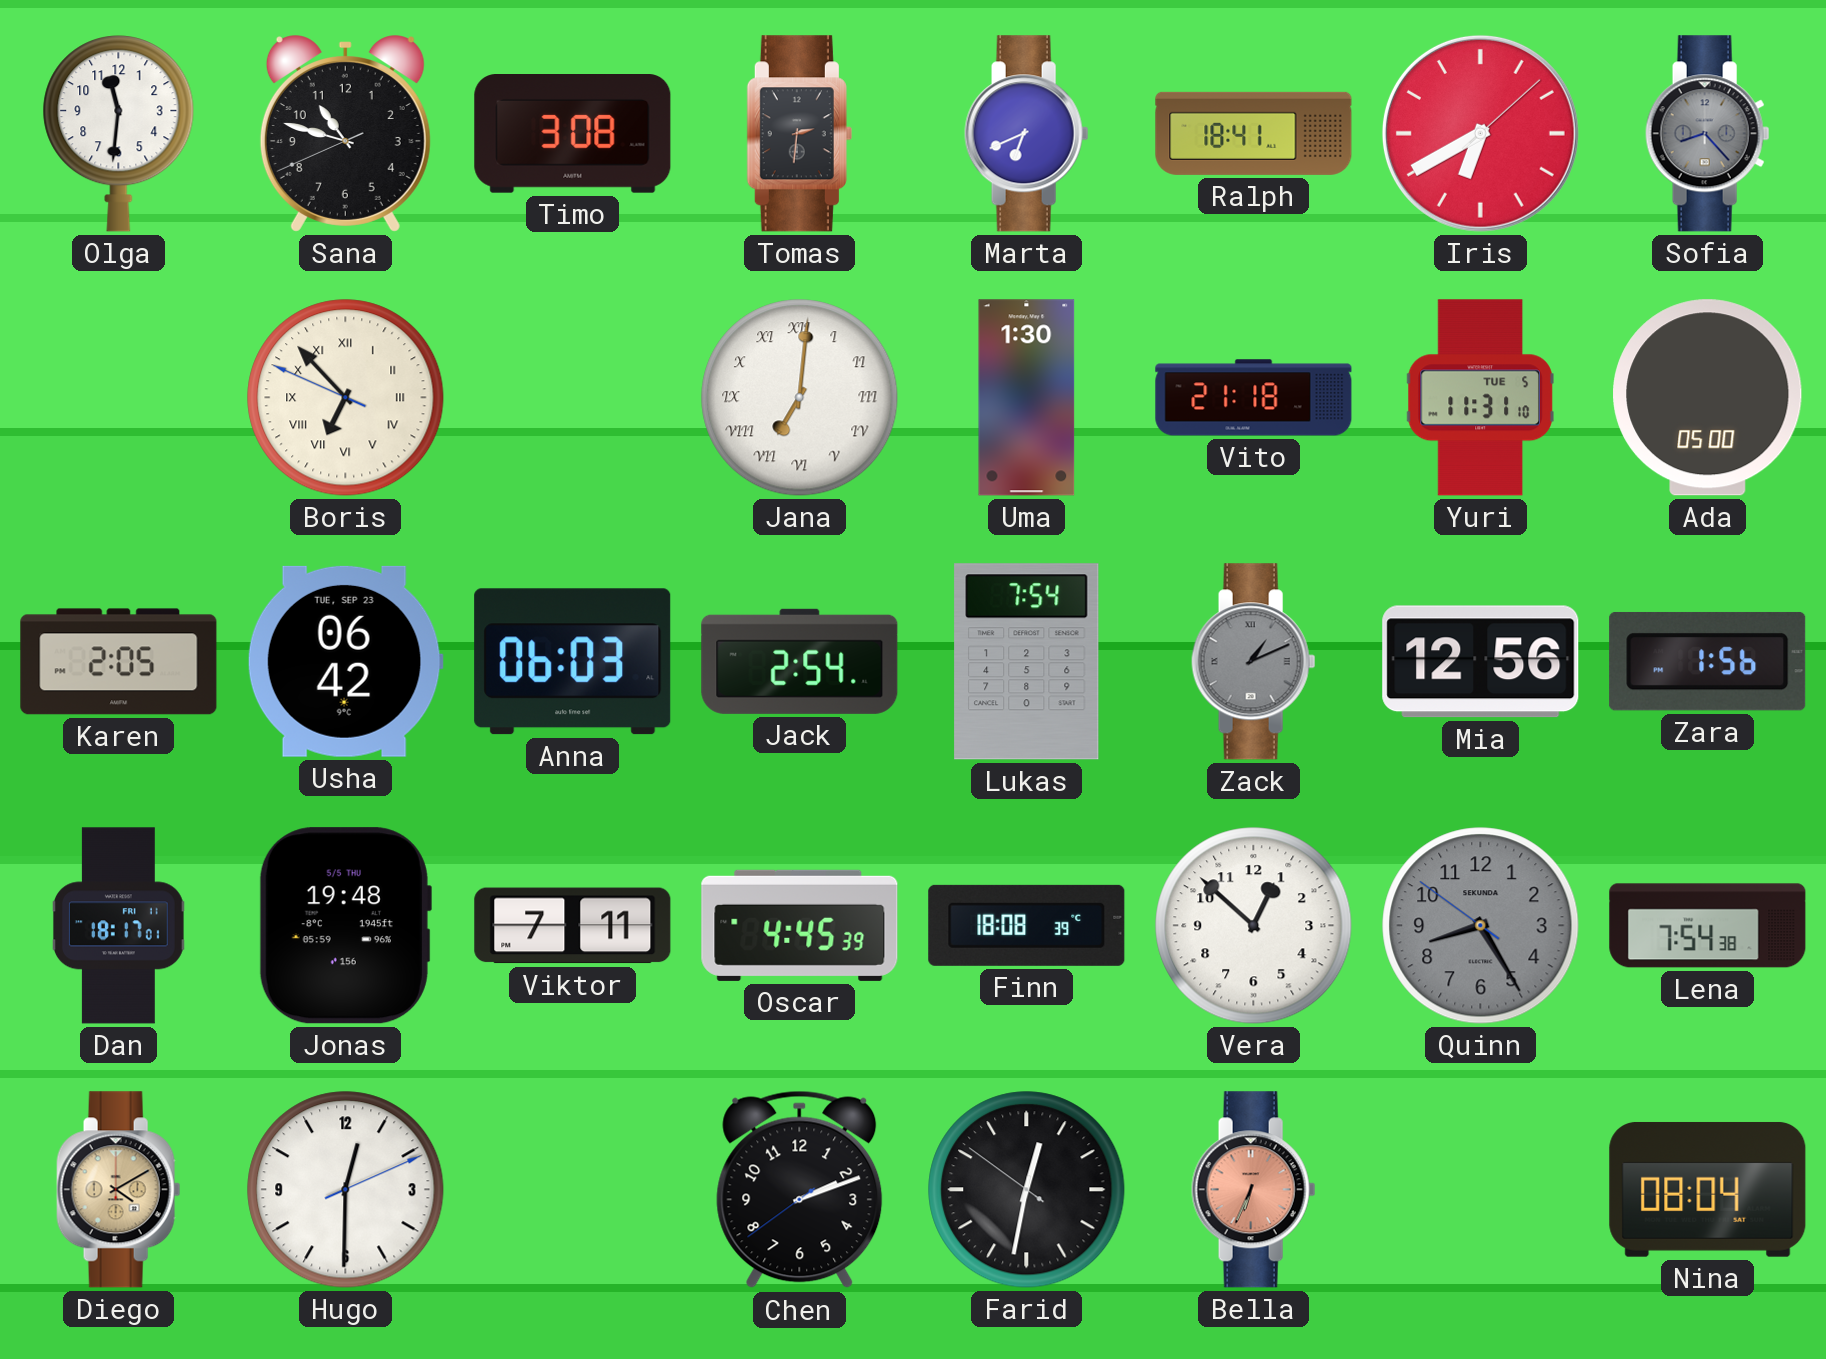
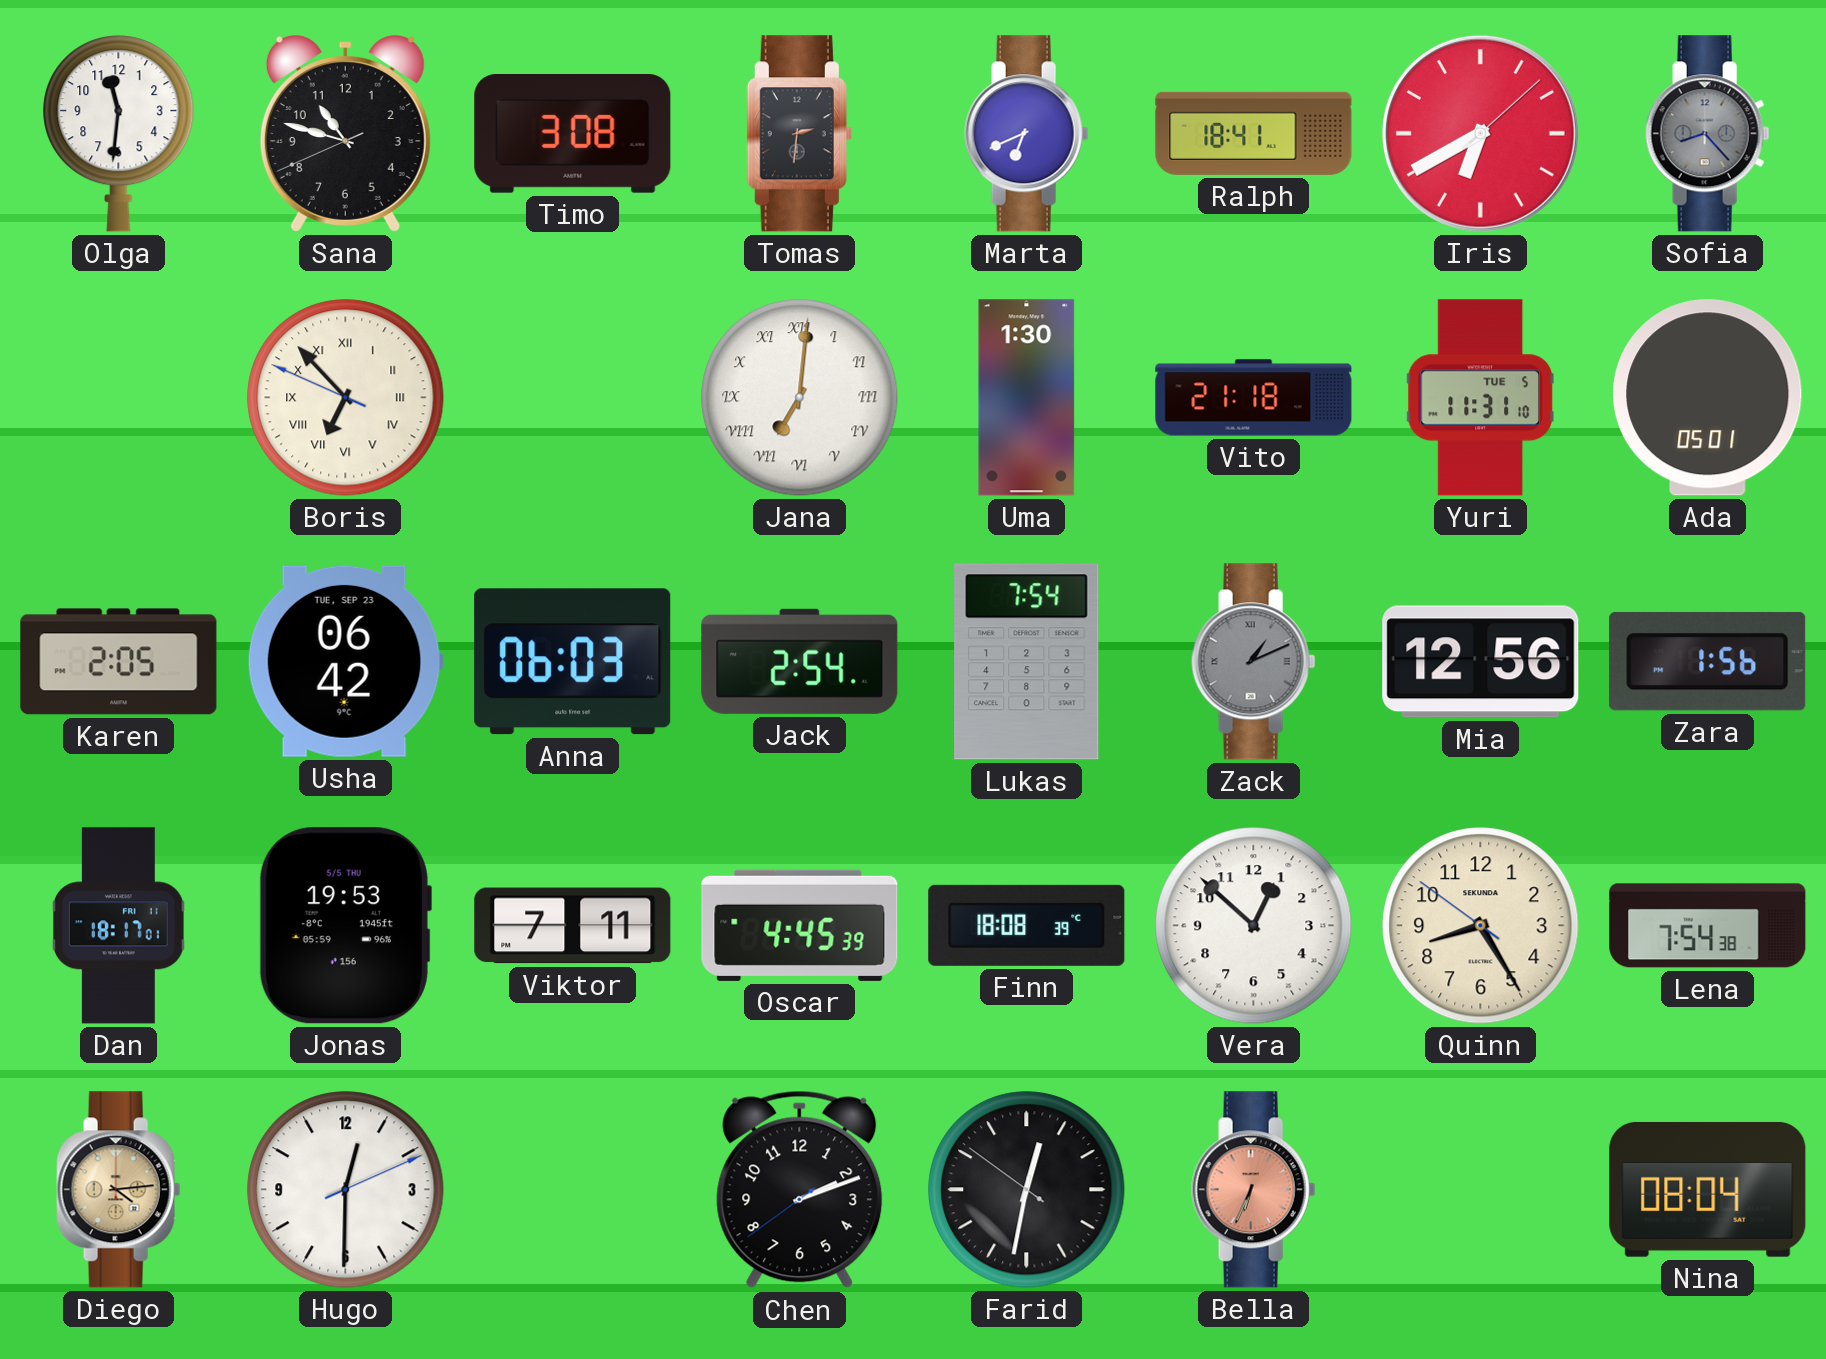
Ada: 05:00 -> 05:01 (1708, 398)
Jonas: 19:48 -> 19:53 (345, 926)
Quinn dial: grey -> cream (1481, 926)
Diego: 4:10 -> 4:14 (119, 1190)
